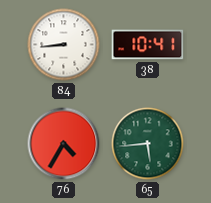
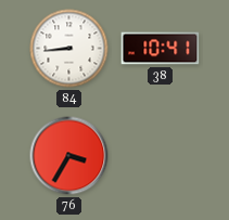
76: 4:35 -> 3:35 (69, 156)
65: 5:44 -> none (148, 144)
